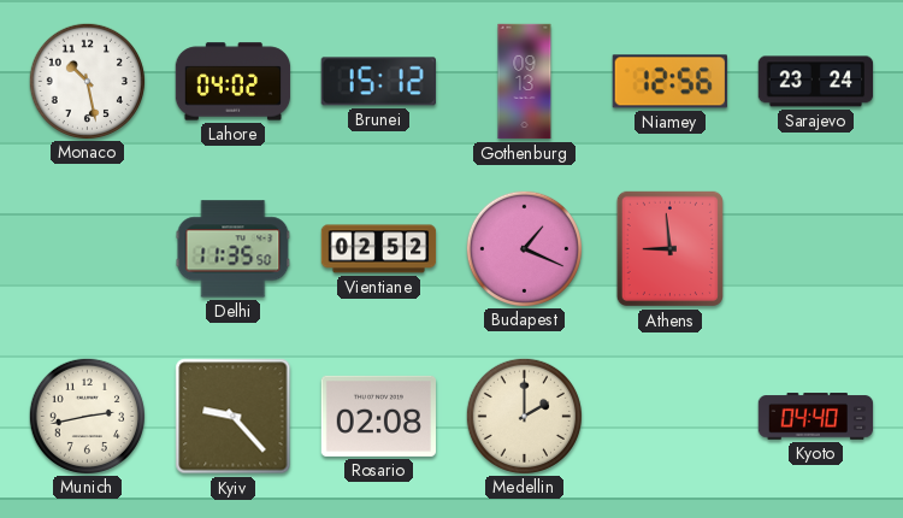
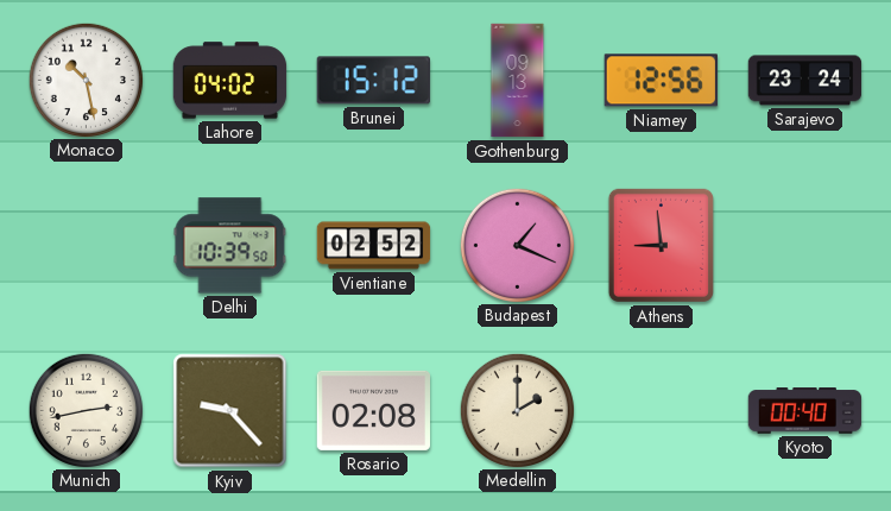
Delhi: 11:35 -> 10:39 (230, 246)
Kyoto: 04:40 -> 00:40 (805, 411)
